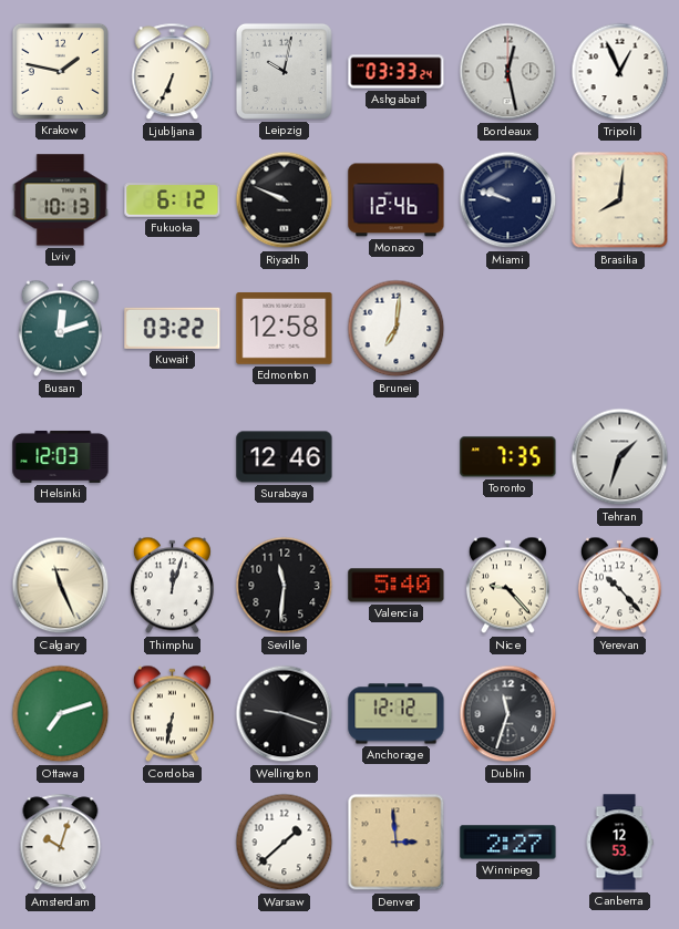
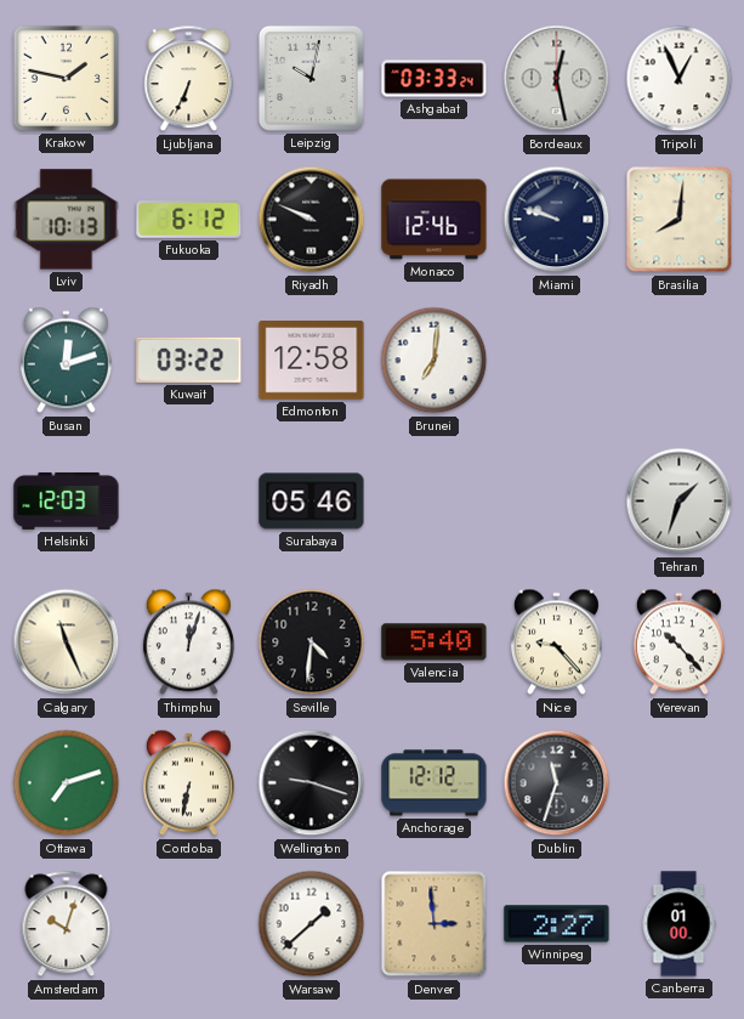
Surabaya: 12:46 -> 05:46 (312, 502)
Toronto: 7:35 -> none (508, 457)
Seville: 11:31 -> 4:31 (312, 642)
Canberra: 12:53 -> 01:00 (678, 924)
